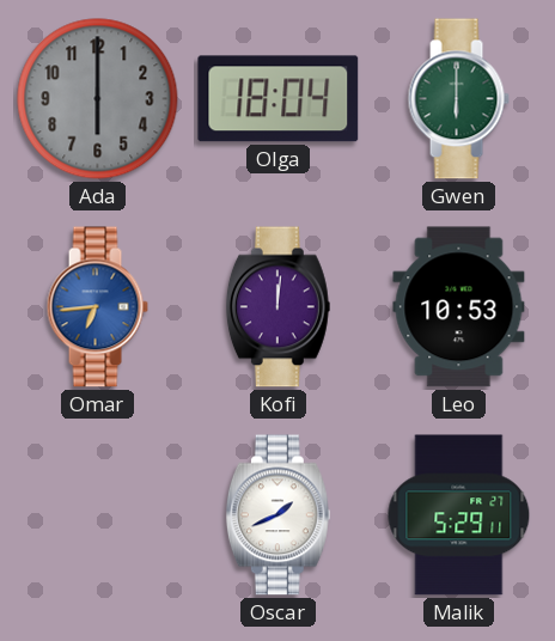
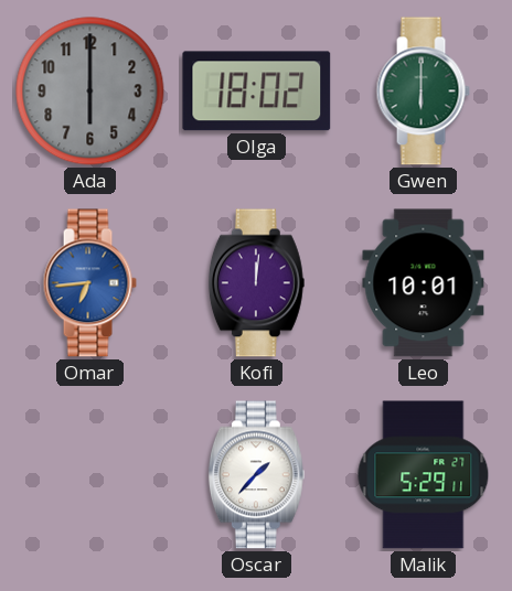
Olga: 18:04 -> 18:02 (257, 92)
Leo: 10:53 -> 10:01 (424, 283)
Oscar: 1:41 -> 1:37 (256, 475)
